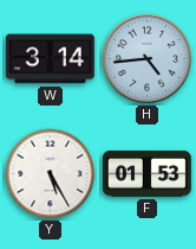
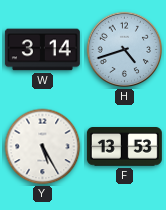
H: 4:44 -> 4:42 (125, 50)
F: 01:53 -> 13:53 (124, 147)
